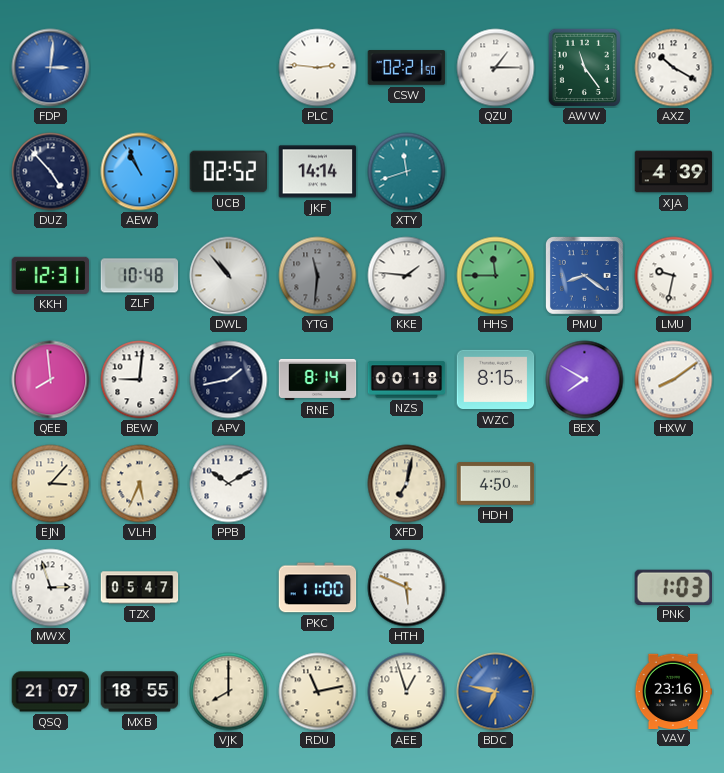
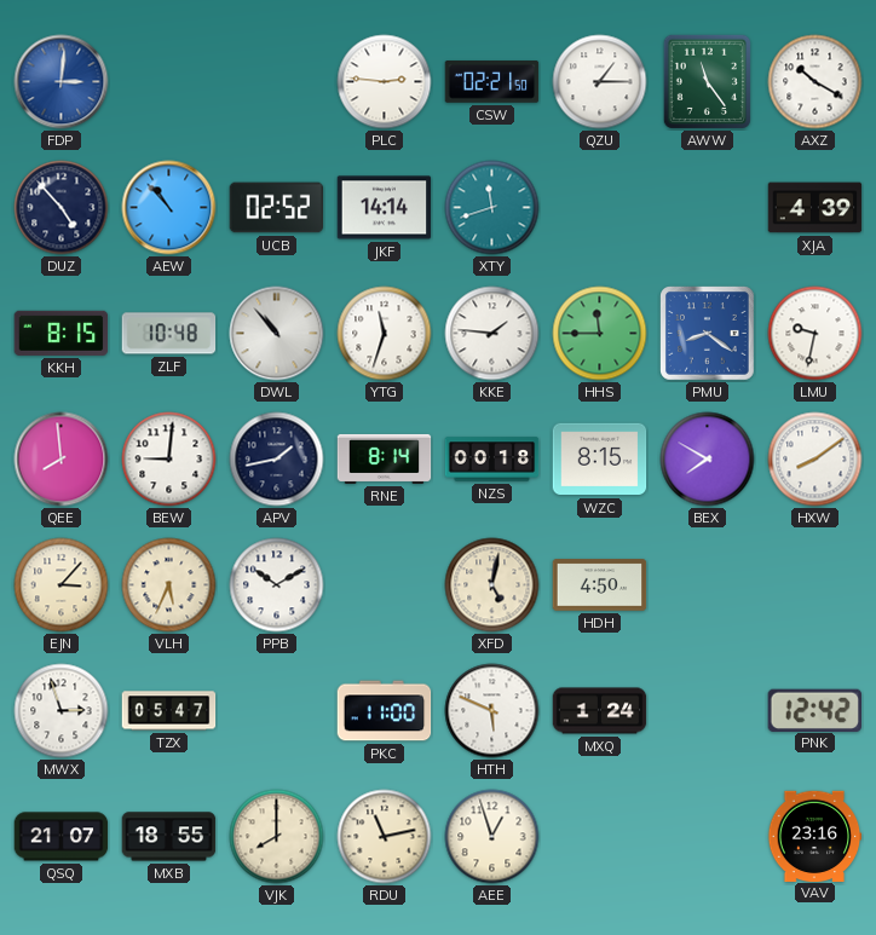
AEW: 10:56 -> 10:53 (169, 208)
KKH: 12:31 -> 8:15 (62, 333)
YTG: 11:31 -> 11:33 (385, 334)
YTG dial: grey -> white (385, 334)
XFD: 7:02 -> 5:02 (492, 585)
MXQ: none -> 1:24 (600, 711)
PNK: 1:03 -> 12:42 (814, 710)
BDC: 6:47 -> none (496, 692)
